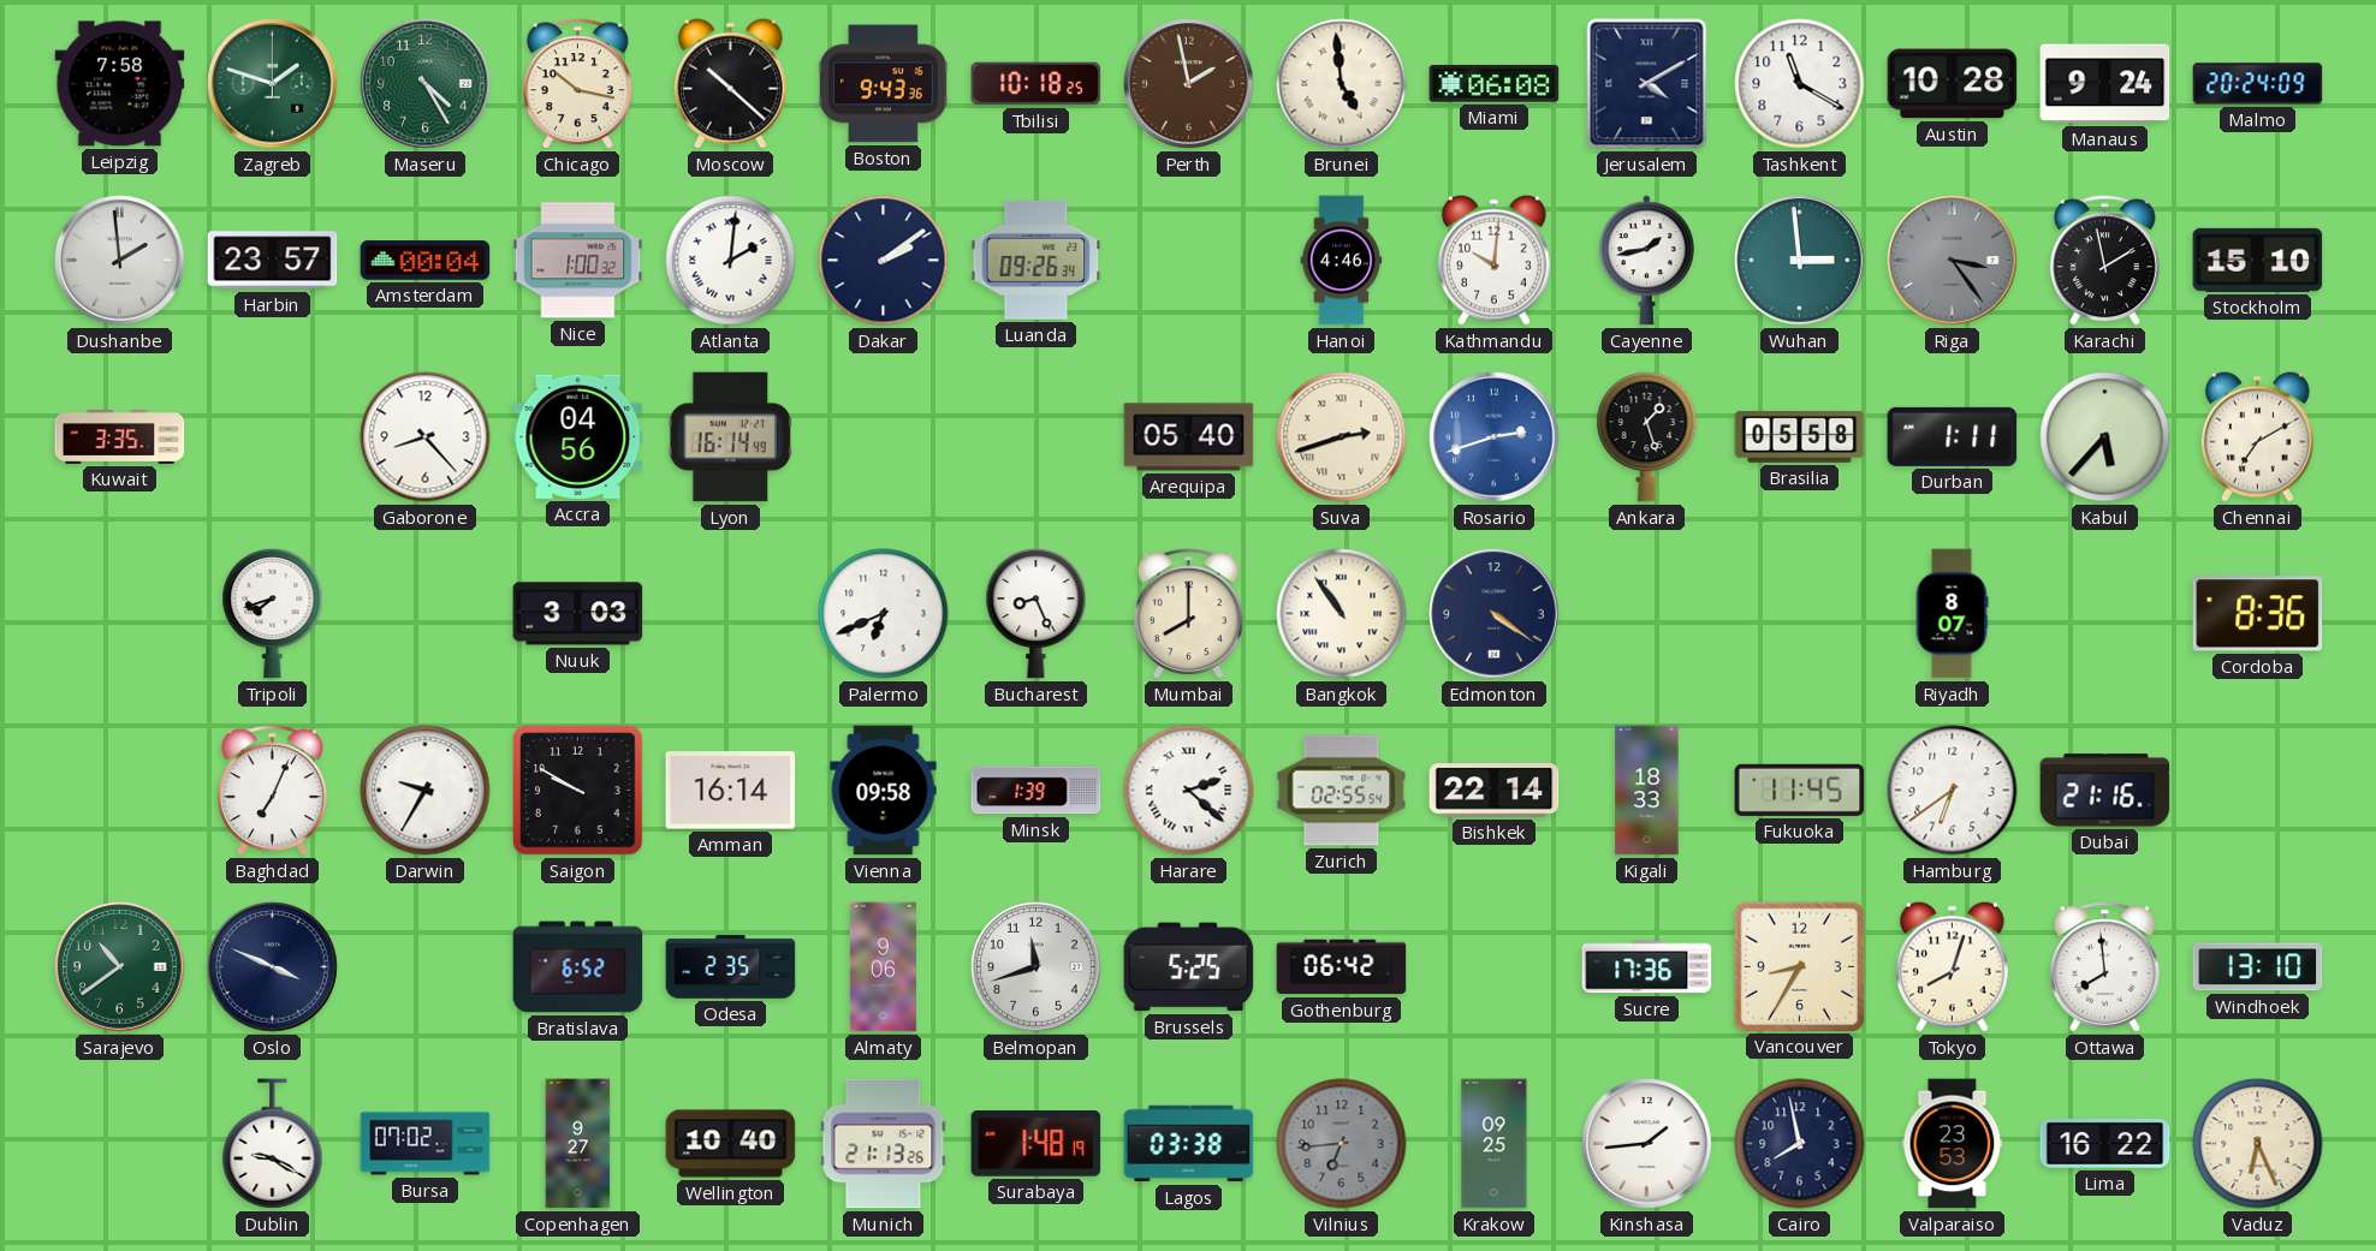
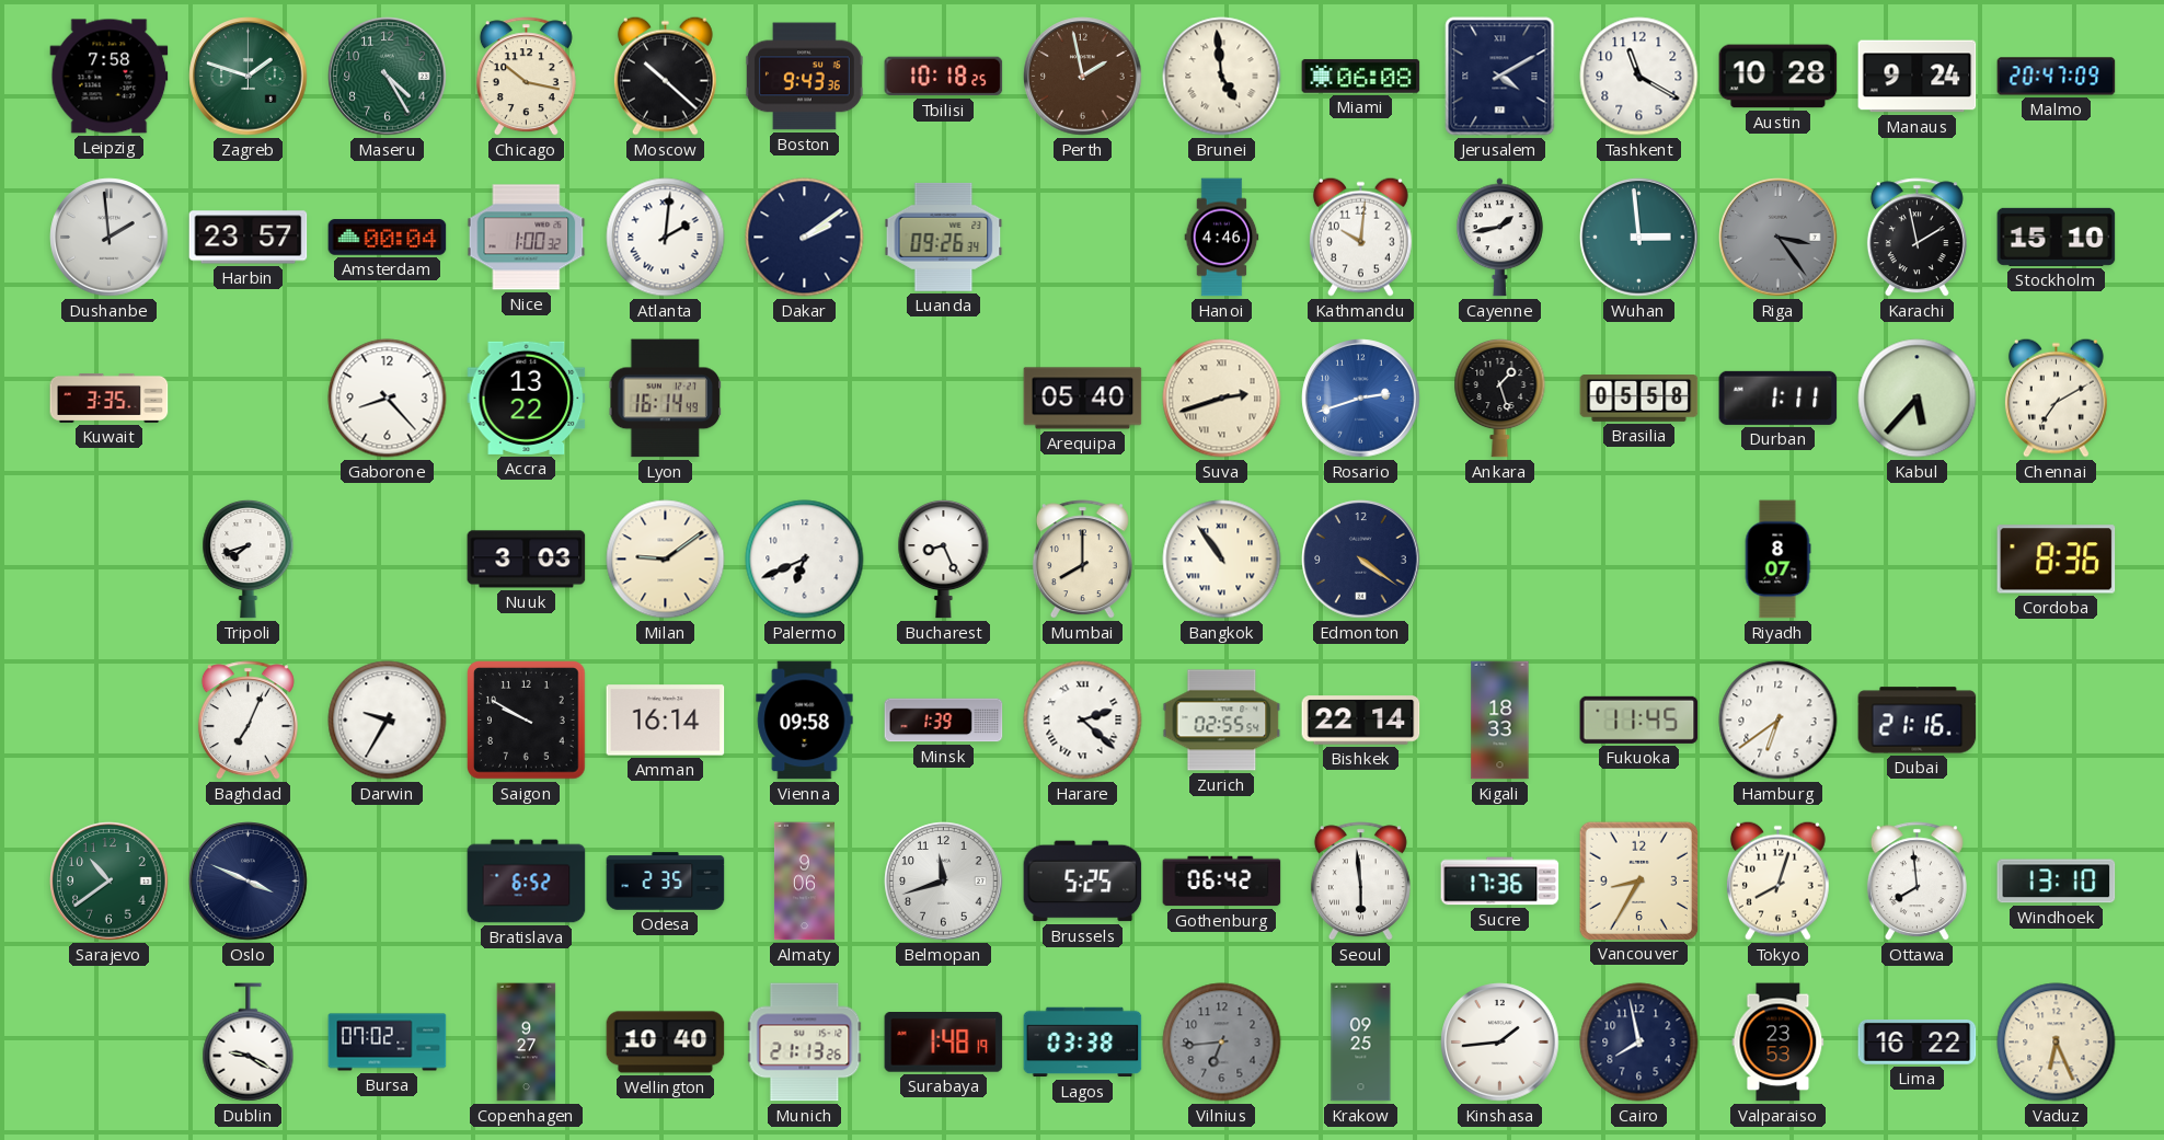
Malmo: 20:24 -> 20:47 (2057, 77)
Accra: 04:56 -> 13:22 (527, 398)
Milan: none -> 9:09 (666, 560)
Seoul: none -> 5:59 (1360, 882)
